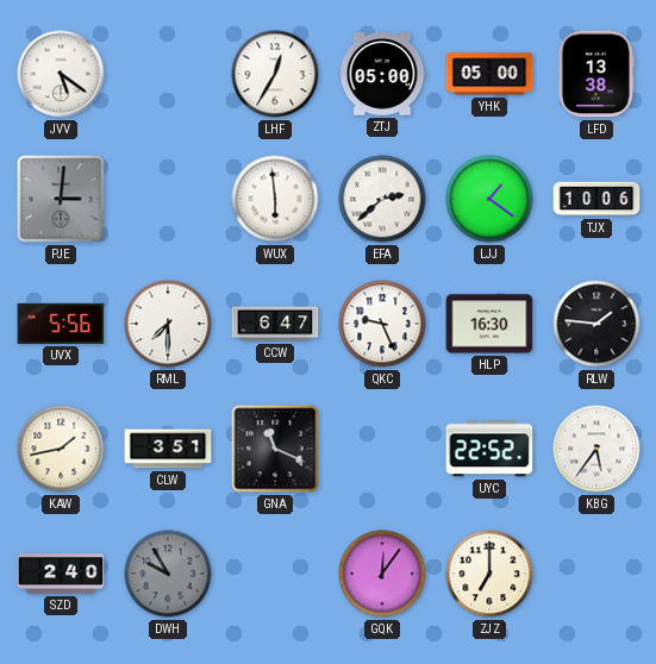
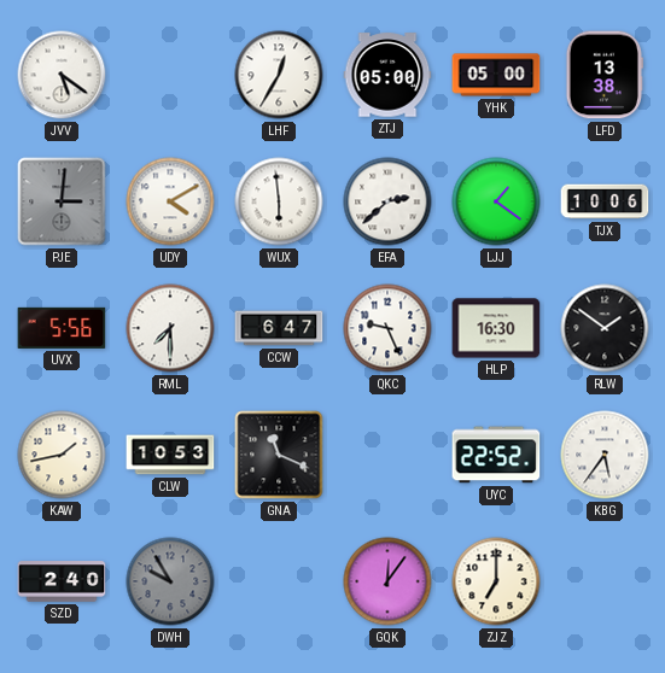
UDY: none -> 4:10 (170, 201)
RLW: 1:46 -> 1:51 (605, 328)
CLW: 3:51 -> 10:53 (170, 455)
